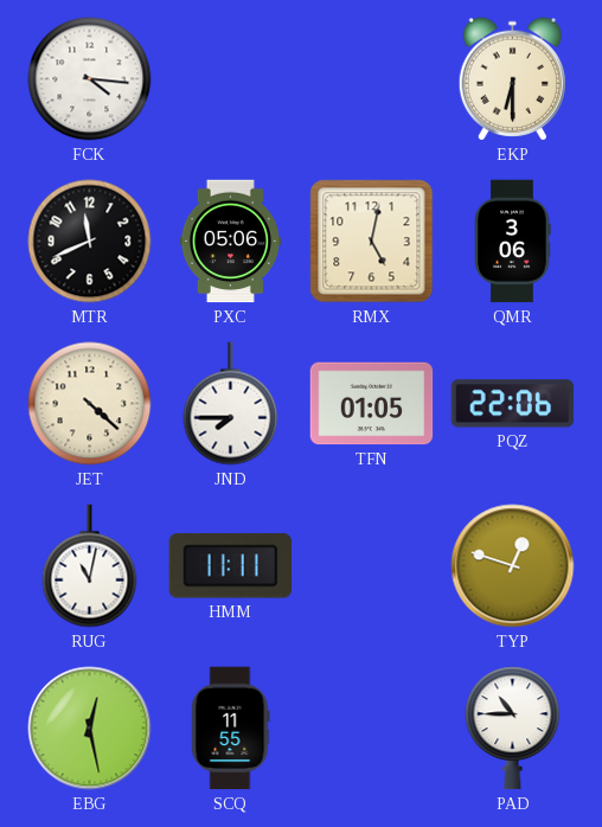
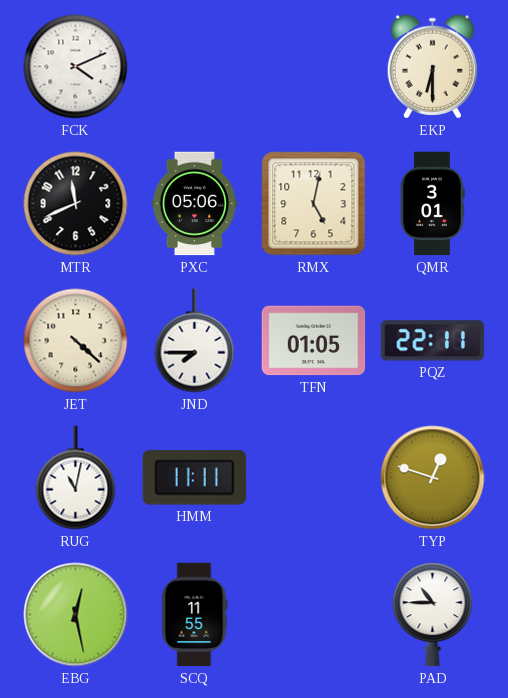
FCK: 4:16 -> 4:11 (76, 67)
QMR: 3:06 -> 3:01 (432, 204)
PQZ: 22:06 -> 22:11 (433, 341)
